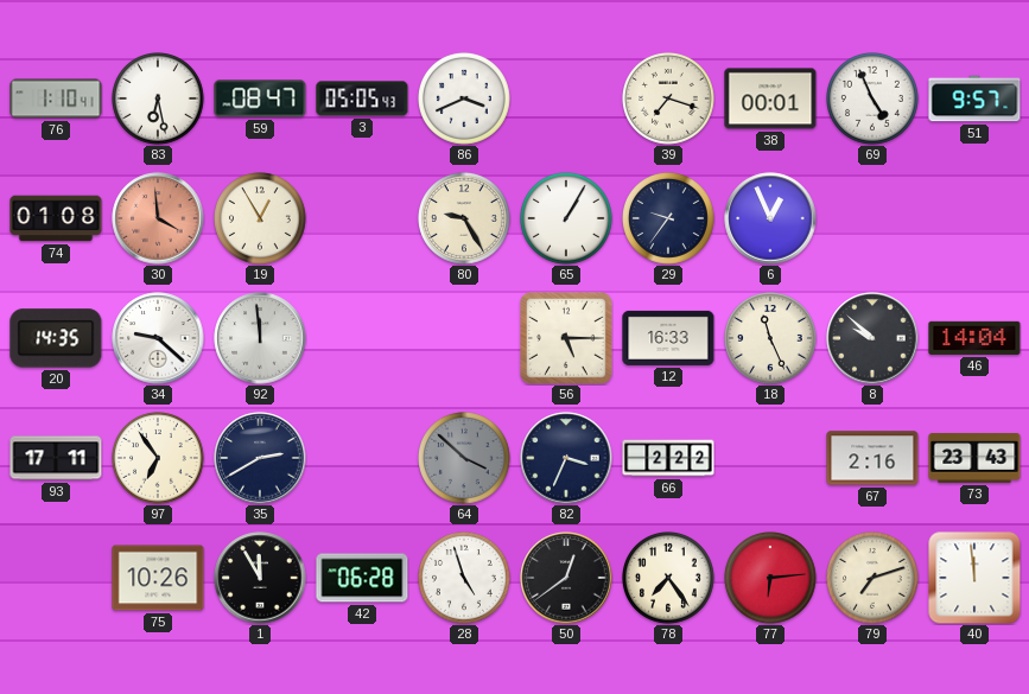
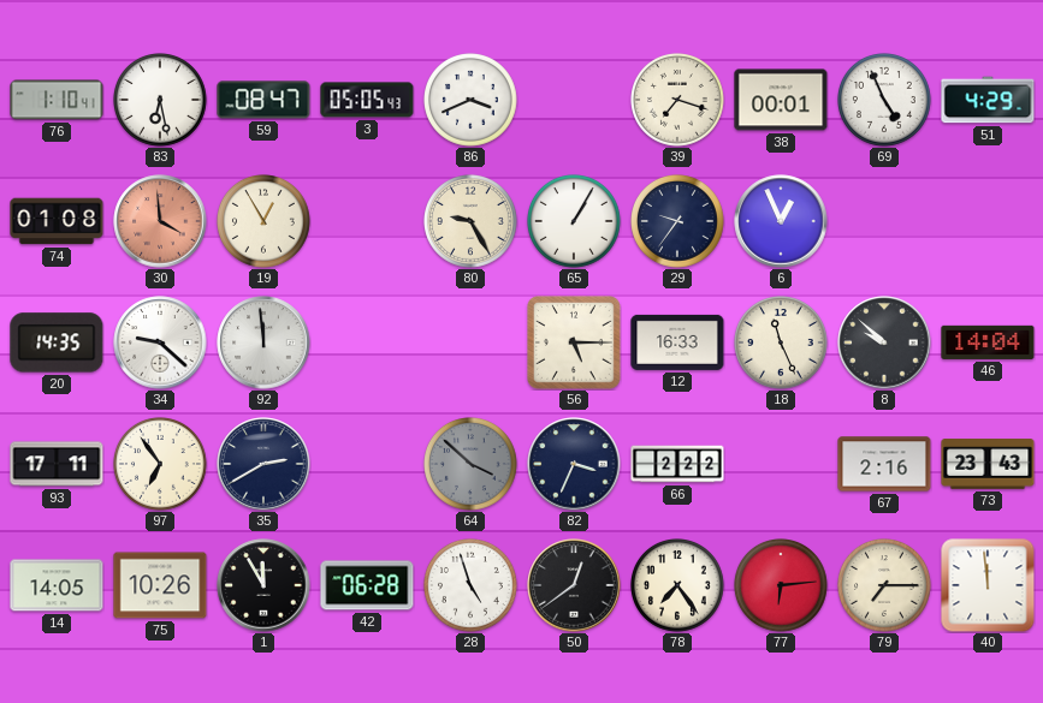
51: 9:57 -> 4:29 (988, 100)
14: none -> 14:05 (57, 585)
79: 7:12 -> 7:15 (885, 586)
